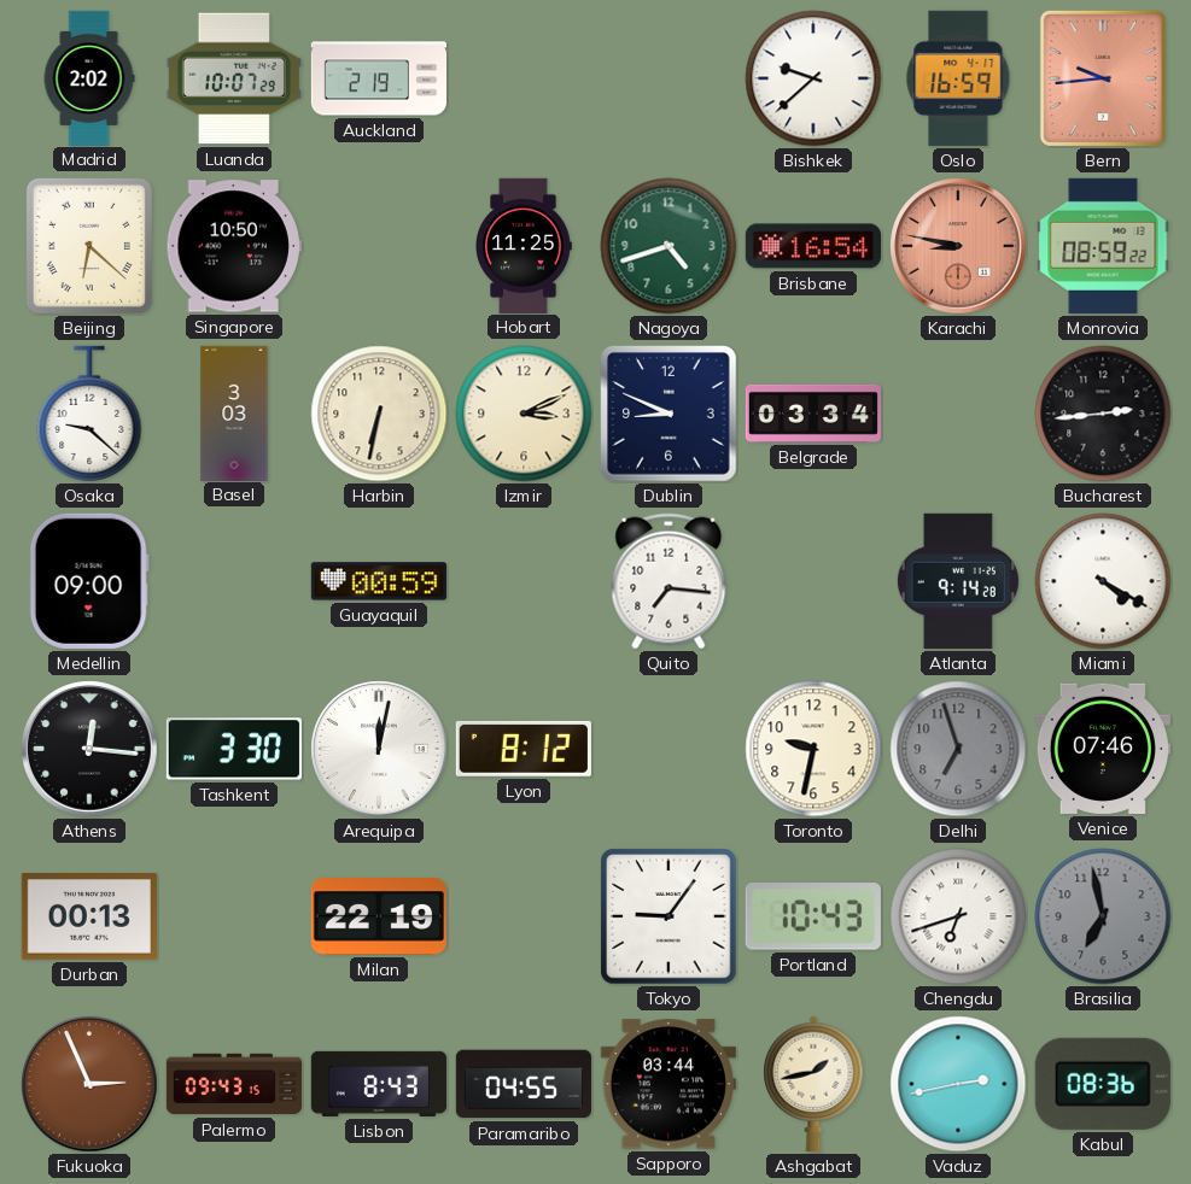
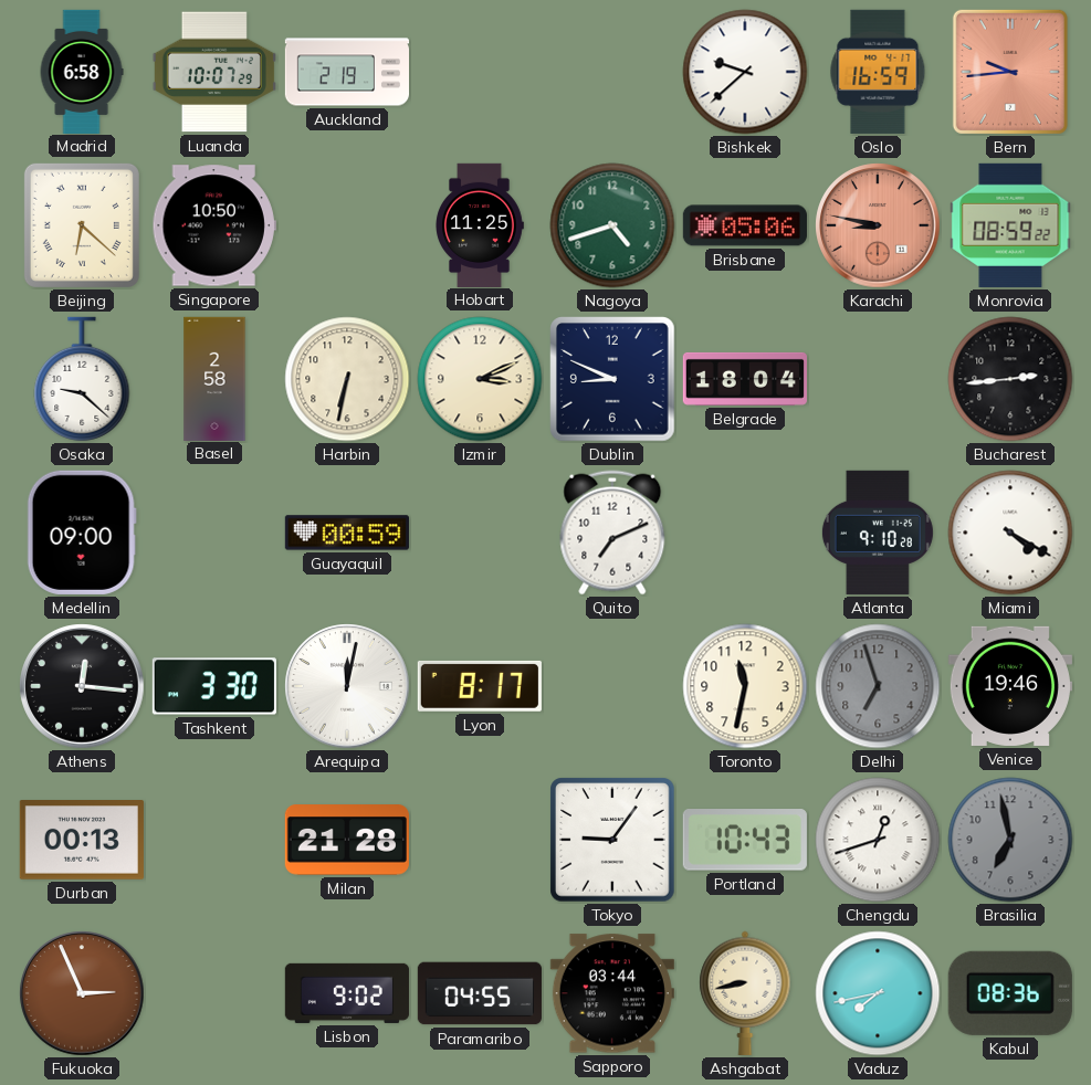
Madrid: 2:02 -> 6:58 (82, 71)
Brisbane: 16:54 -> 05:06 (745, 225)
Basel: 3:03 -> 2:58 (214, 378)
Belgrade: 03:34 -> 18:04 (745, 379)
Quito: 7:16 -> 7:11 (612, 533)
Atlanta: 9:14 -> 9:10 (878, 533)
Lyon: 8:12 -> 8:17 (480, 686)
Toronto: 9:32 -> 11:32 (745, 686)
Venice: 07:46 -> 19:46 (1010, 686)
Milan: 22:19 -> 21:28 (347, 840)
Chengdu: 6:42 -> 12:42 (878, 840)
Palermo: 09:43 -> none (233, 1084)
Lisbon: 8:43 -> 9:02 (347, 993)
Ashgabat: 1:43 -> 8:43 (745, 993)
Vaduz: 2:43 -> 7:43 (878, 993)
